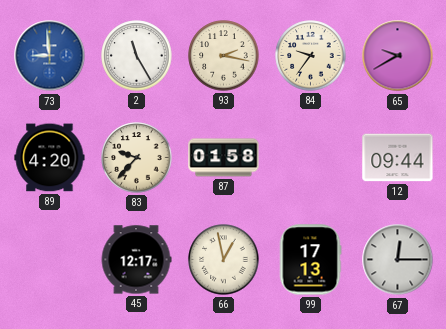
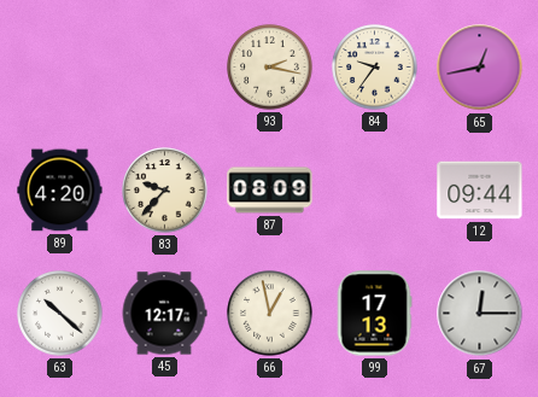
73: 8:59 -> none (50, 56)
2: 11:25 -> none (137, 56)
65: 9:40 -> 12:43 (480, 68)
87: 01:58 -> 08:09 (270, 191)
63: none -> 10:22 (60, 314)
